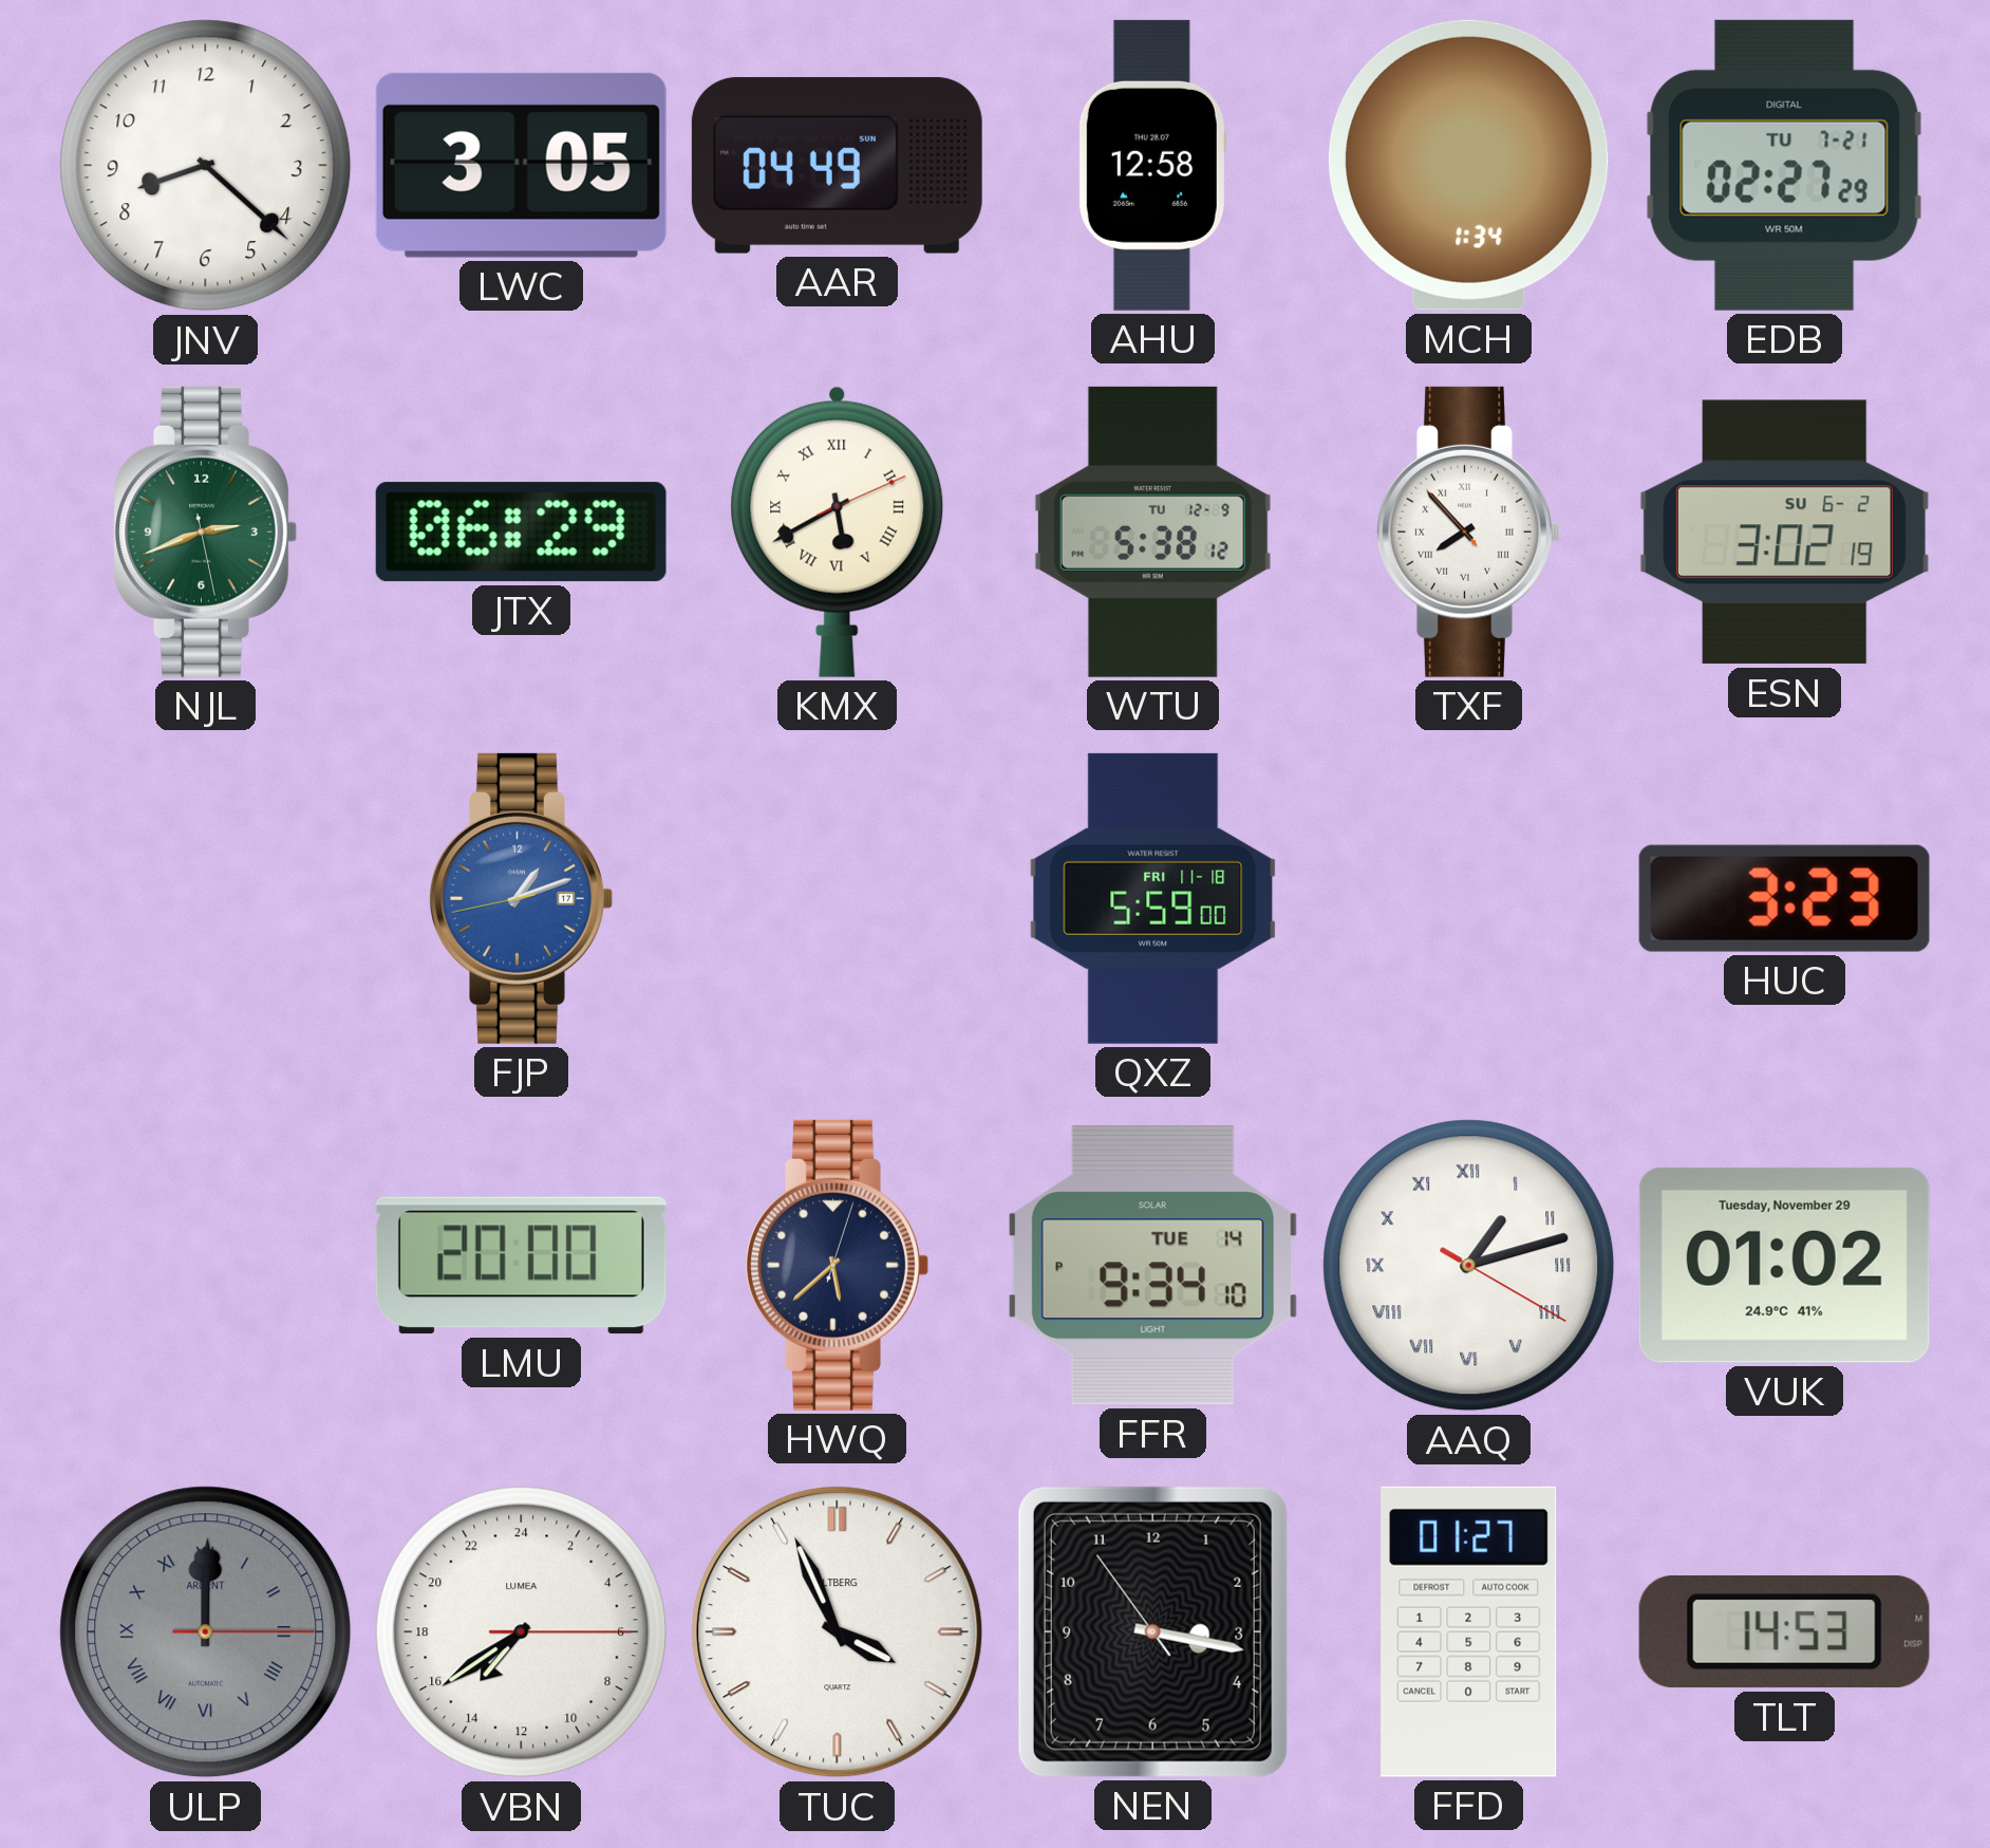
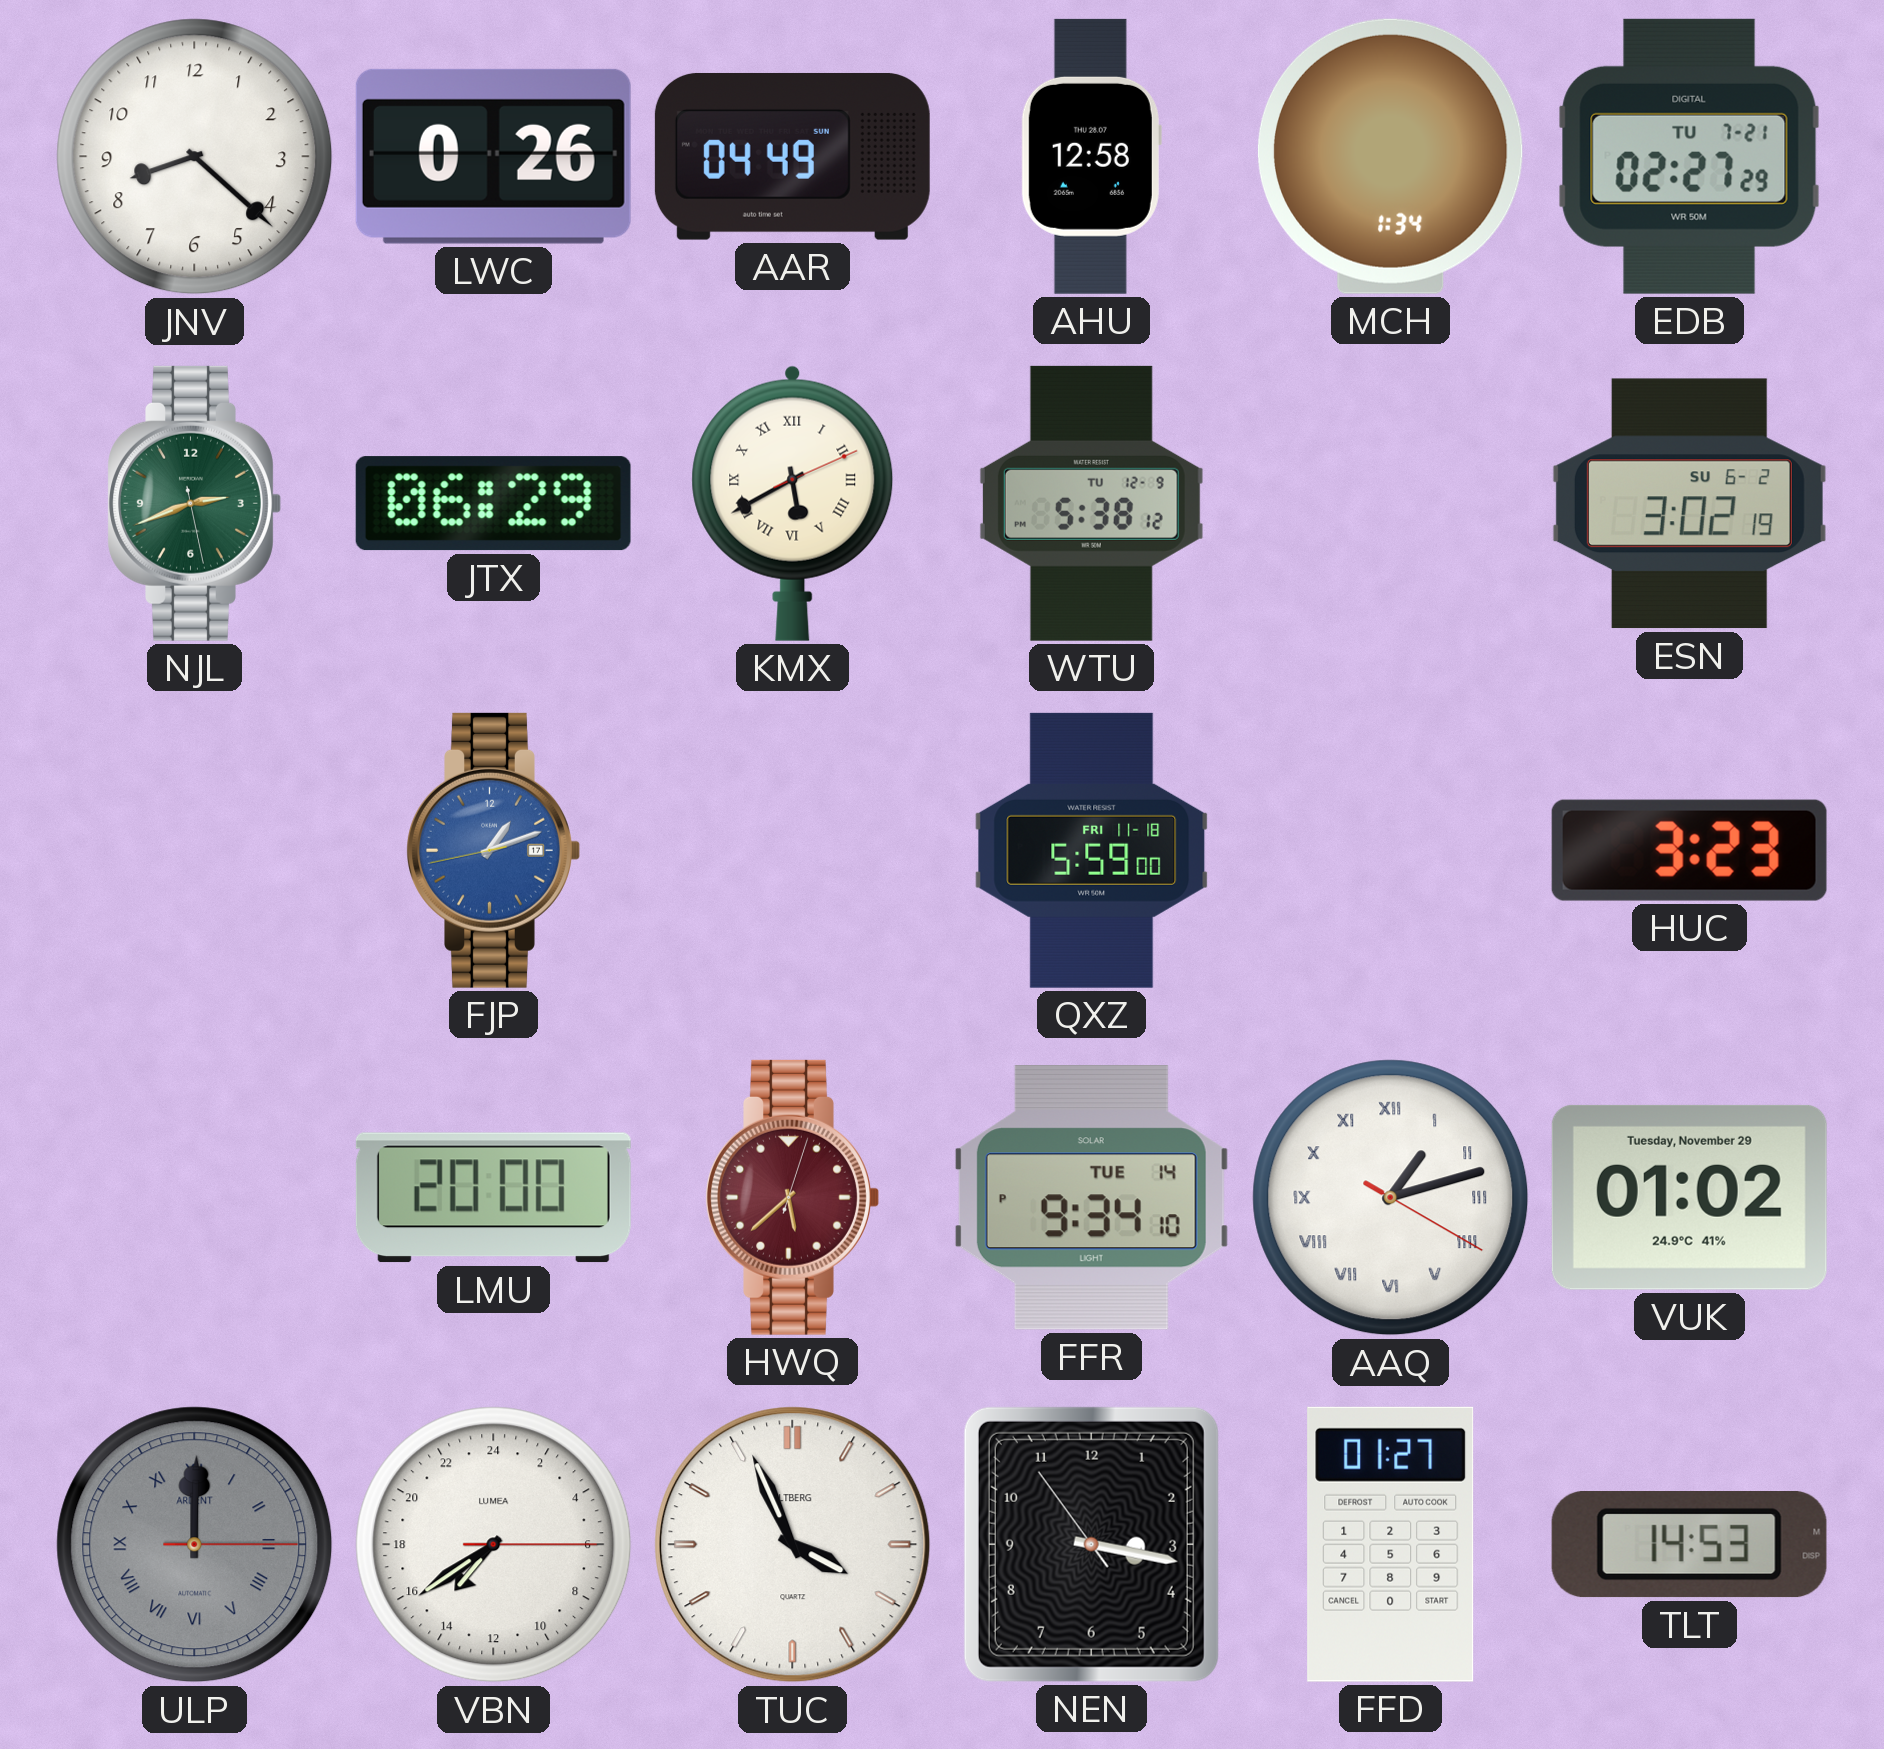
LWC: 3:05 -> 0:26 (493, 156)
TXF: 7:52 -> none (1468, 531)
HWQ dial: navy -> burgundy (792, 1197)
